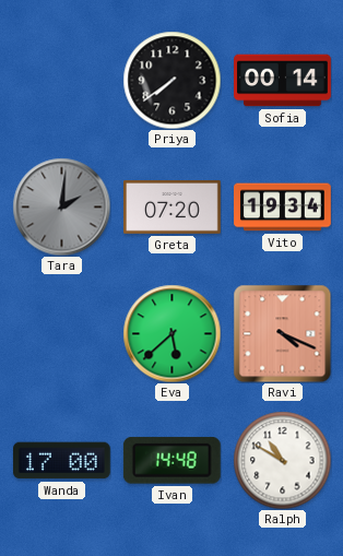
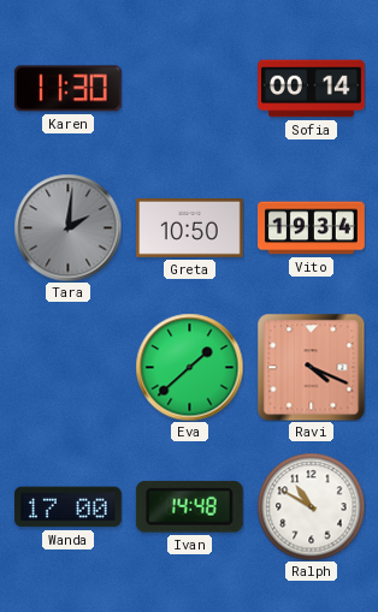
Karen: none -> 11:30 (67, 89)
Priya: 7:39 -> none (171, 80)
Greta: 07:20 -> 10:50 (190, 227)
Eva: 5:38 -> 1:38 (189, 367)
